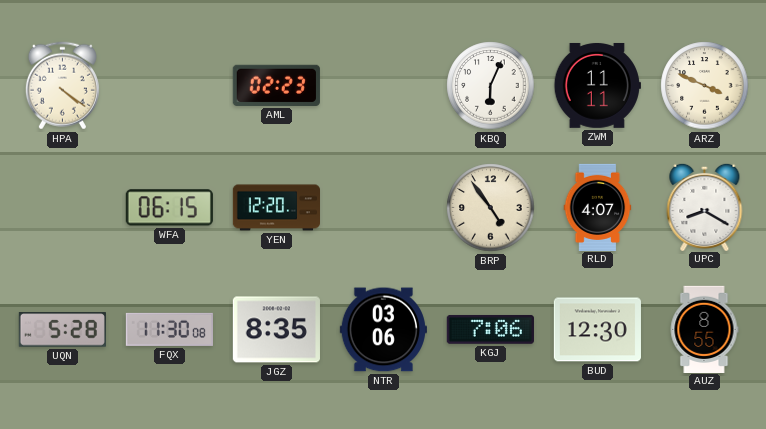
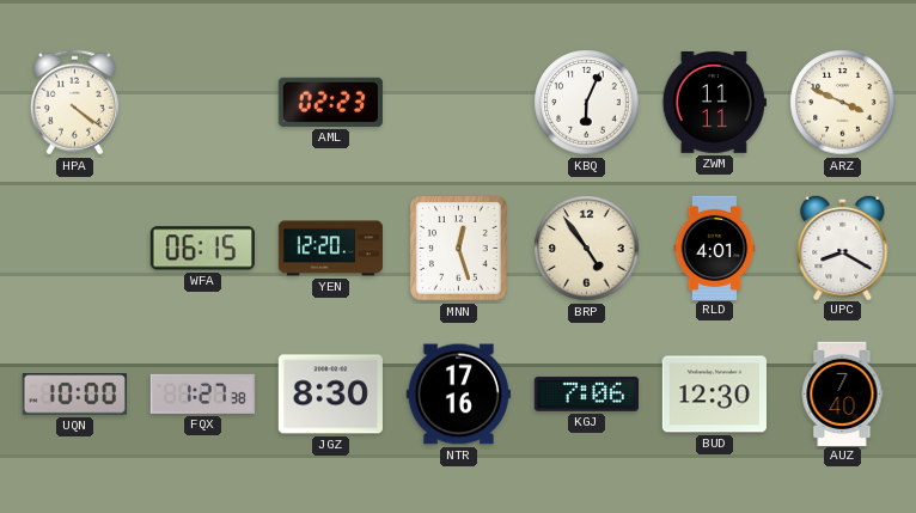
MNN: none -> 12:27 (459, 249)
RLD: 4:07 -> 4:01 (715, 248)
UQN: 5:28 -> 10:00 (74, 395)
FQX: 11:30 -> 1:27 (202, 393)
JGZ: 8:35 -> 8:30 (330, 395)
NTR: 03:06 -> 17:16 (458, 395)
AUZ: 8:55 -> 7:40 (842, 393)
